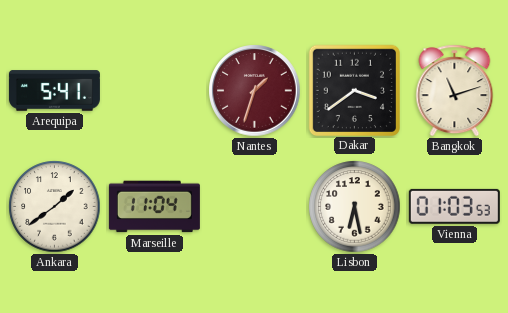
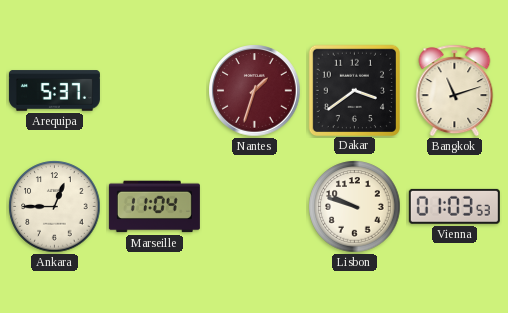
Arequipa: 5:41 -> 5:37 (54, 91)
Ankara: 1:39 -> 12:45 (55, 207)
Lisbon: 6:28 -> 9:48 (355, 207)
